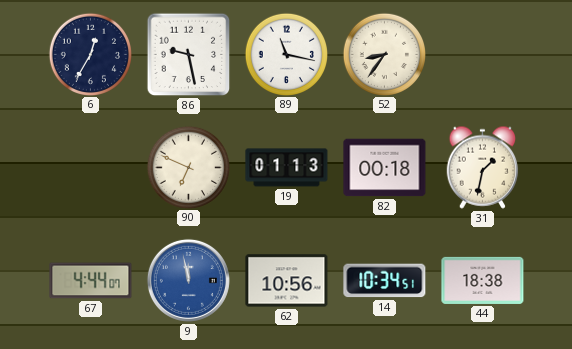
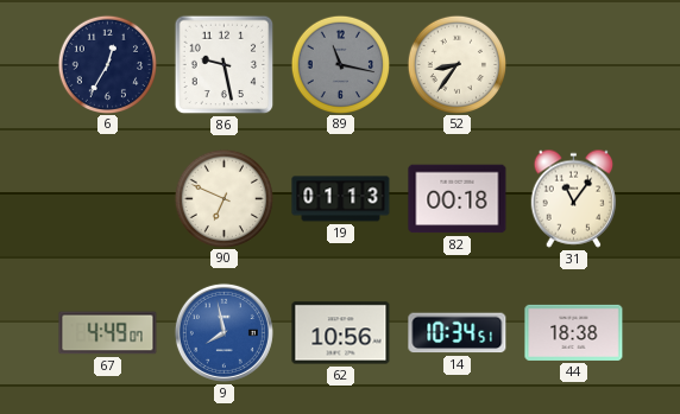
89 dial: white -> grey (340, 64)
31: 1:32 -> 11:06 (574, 198)
67: 4:44 -> 4:49 (108, 333)
9: 11:58 -> 7:58 (223, 332)
